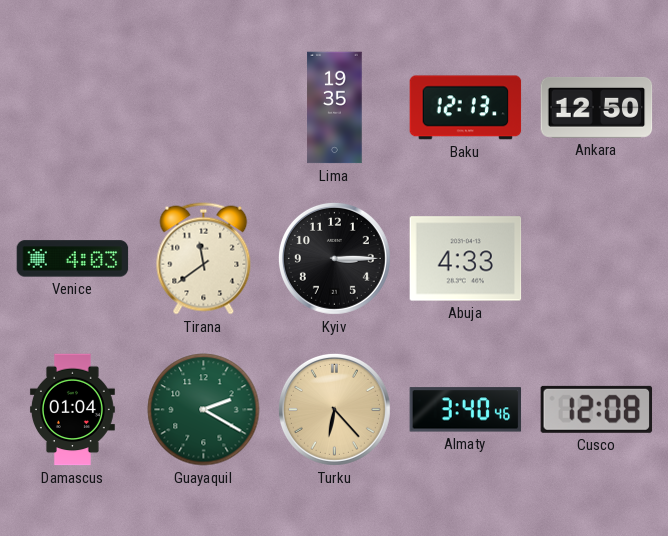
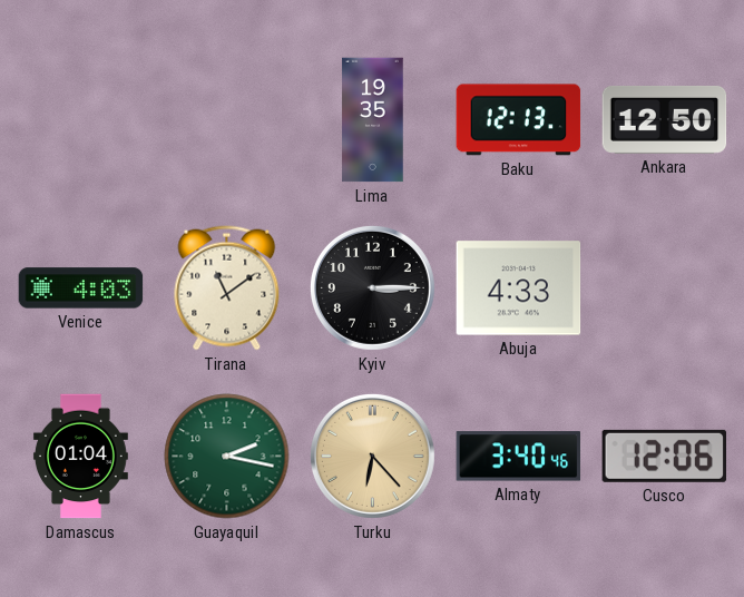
Tirana: 11:39 -> 11:09 (227, 288)
Guayaquil: 2:20 -> 2:17 (227, 457)
Cusco: 12:08 -> 12:06 (665, 456)
